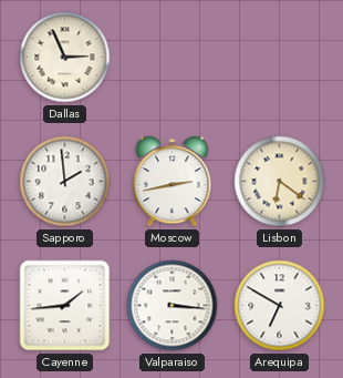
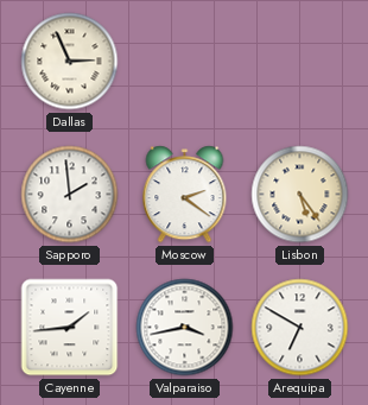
Moscow: 2:43 -> 2:21 (185, 195)
Lisbon: 6:21 -> 5:24 (300, 195)
Valparaiso: 3:16 -> 3:43 (185, 328)
